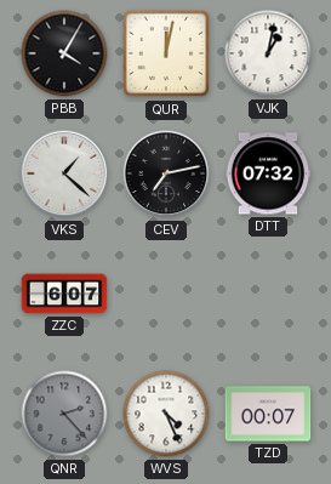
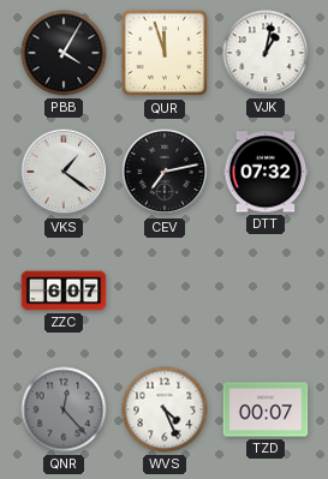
QUR: 12:02 -> 11:57 (165, 53)
VKS: 1:22 -> 1:21 (64, 172)
QNR: 2:23 -> 12:23 (64, 409)
